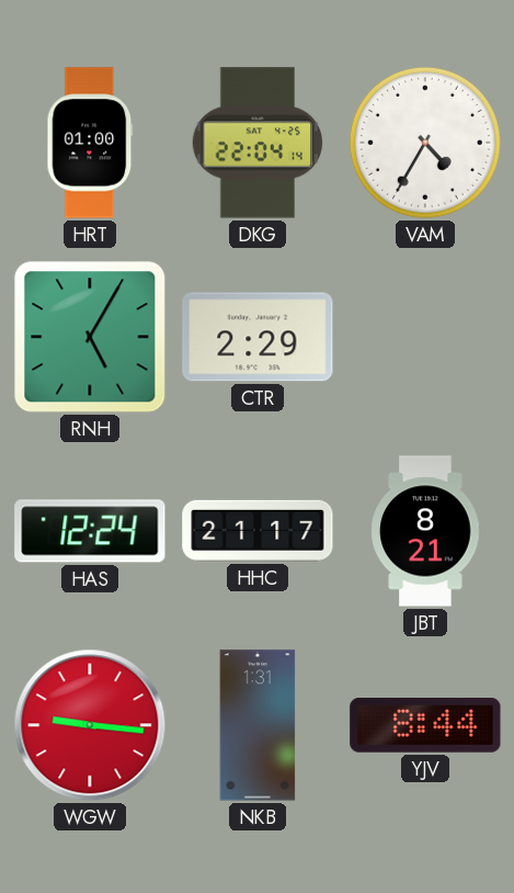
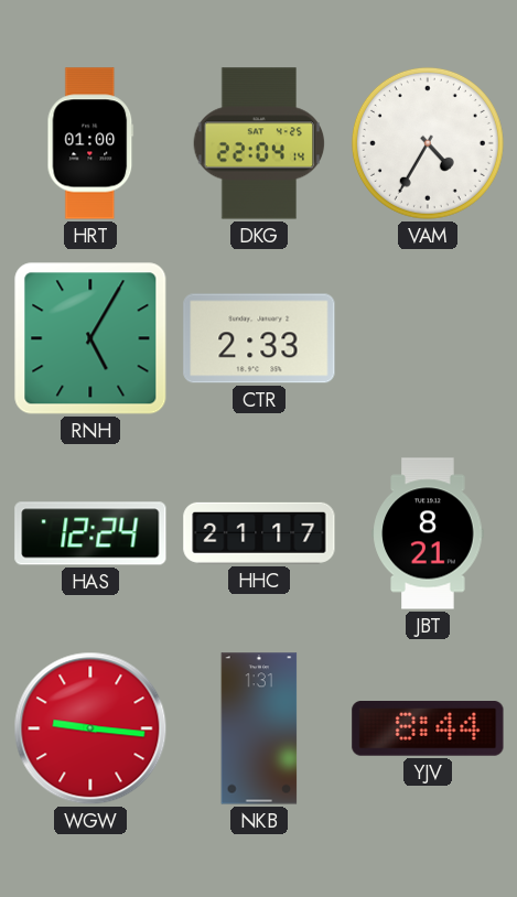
CTR: 2:29 -> 2:33 (259, 338)
